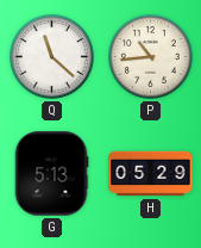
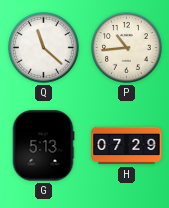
H: 05:29 -> 07:29 (127, 146)
